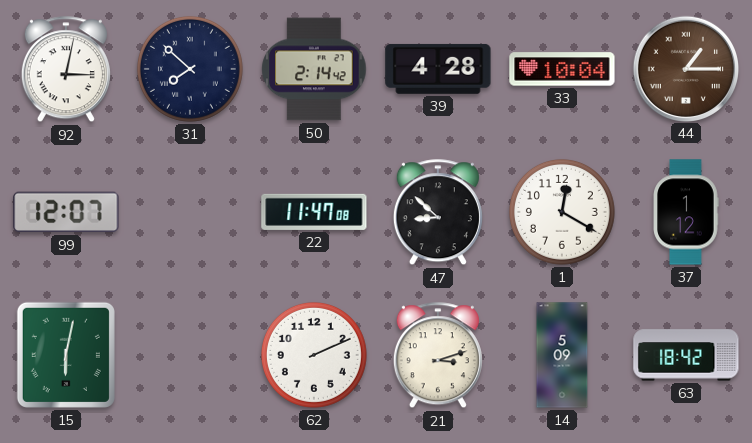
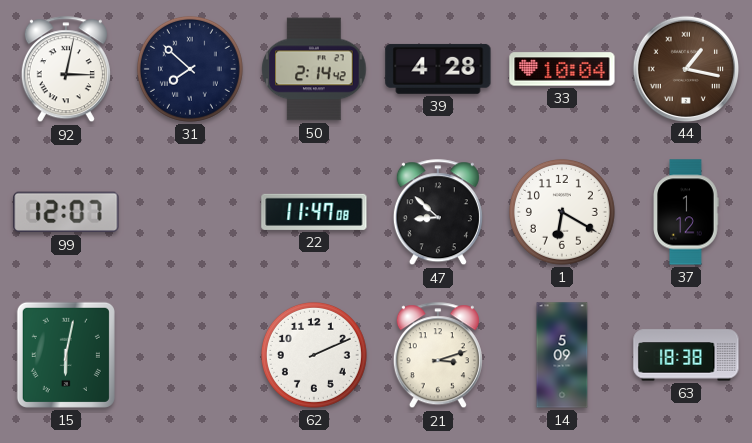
44: 1:15 -> 1:17 (685, 68)
1: 12:20 -> 6:20 (562, 212)
63: 18:42 -> 18:38 (686, 355)
